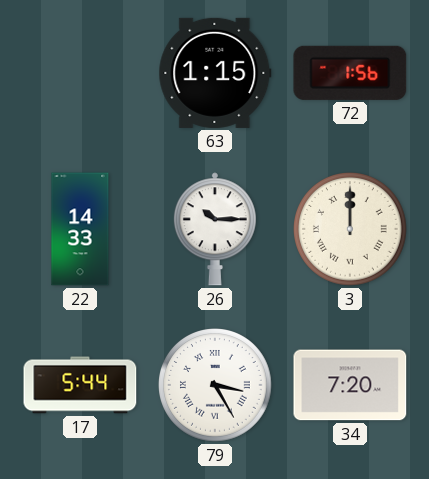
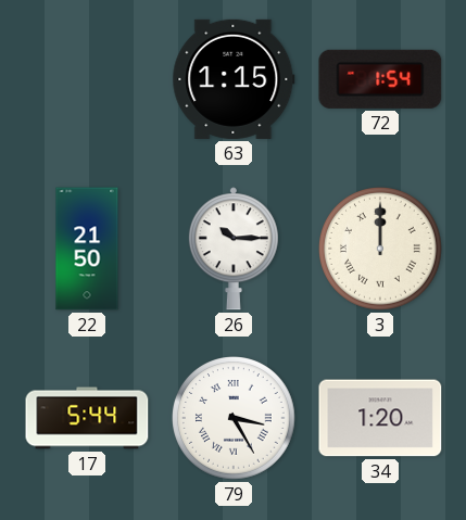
72: 1:56 -> 1:54 (380, 79)
22: 14:33 -> 21:50 (87, 249)
34: 7:20 -> 1:20 (380, 418)
